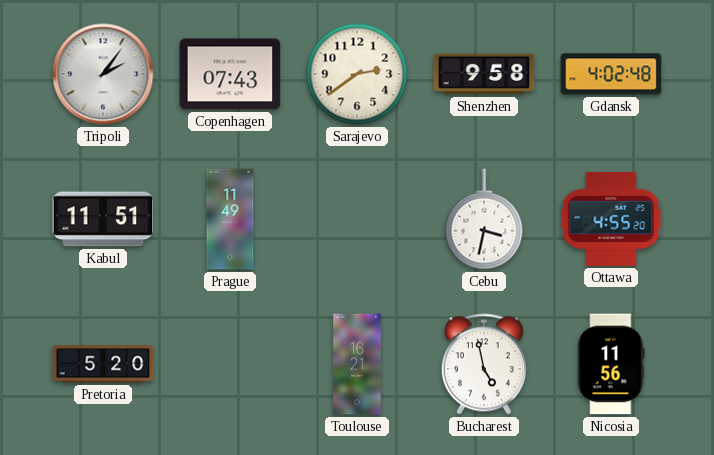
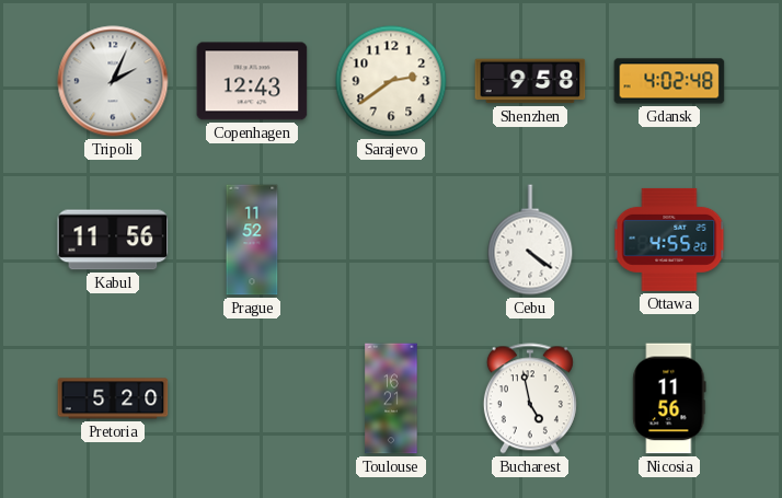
Tripoli: 2:06 -> 2:04 (113, 81)
Copenhagen: 07:43 -> 12:43 (252, 81)
Kabul: 11:51 -> 11:56 (113, 240)
Prague: 11:49 -> 11:52 (252, 240)
Cebu: 3:32 -> 4:21 (530, 240)
